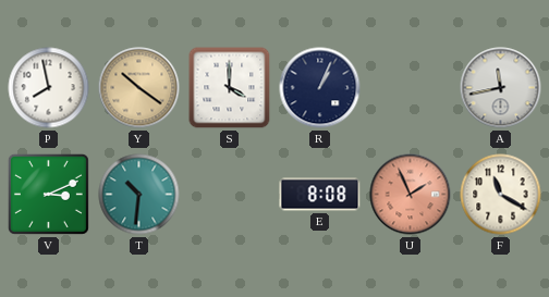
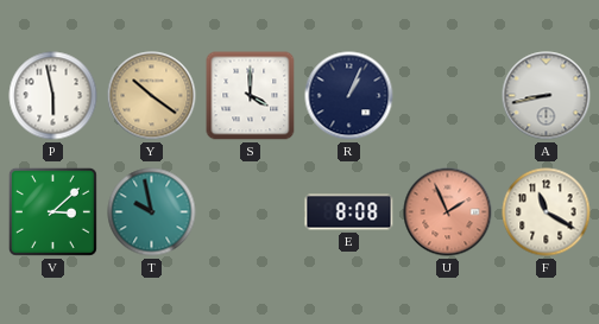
P: 7:58 -> 5:58 (53, 96)
A: 11:43 -> 8:43 (547, 96)
V: 3:11 -> 3:08 (52, 211)
T: 10:31 -> 9:58 (152, 212)
